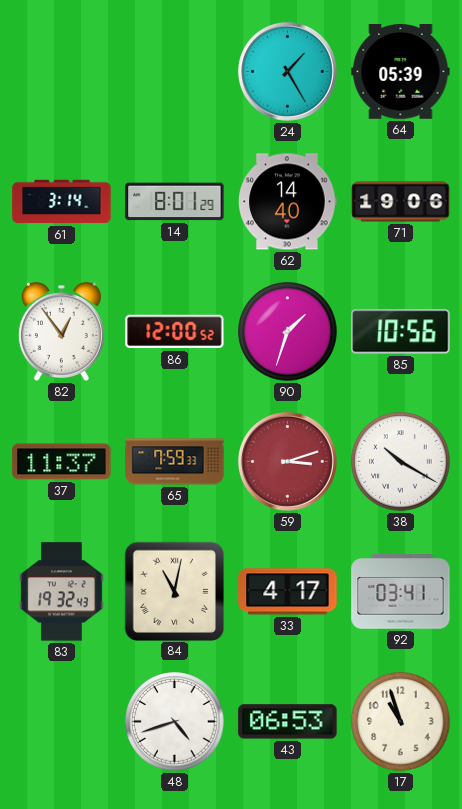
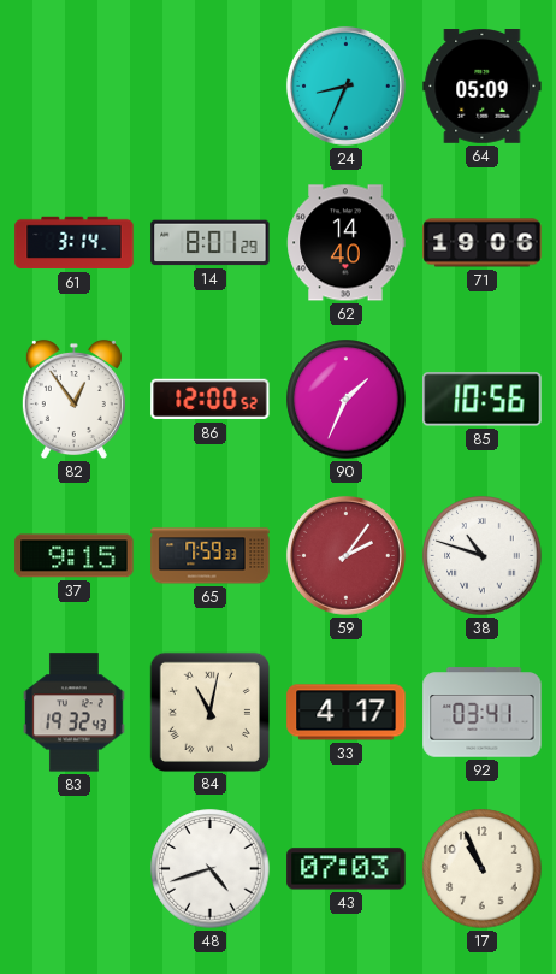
24: 1:25 -> 8:34 (345, 85)
64: 05:39 -> 05:09 (483, 87)
90: 1:33 -> 1:34 (347, 400)
37: 11:37 -> 9:15 (75, 556)
59: 3:12 -> 2:06 (345, 555)
38: 10:20 -> 10:48 (483, 556)
43: 06:53 -> 07:03 (347, 869)
17: 10:57 -> 10:56 (483, 869)
